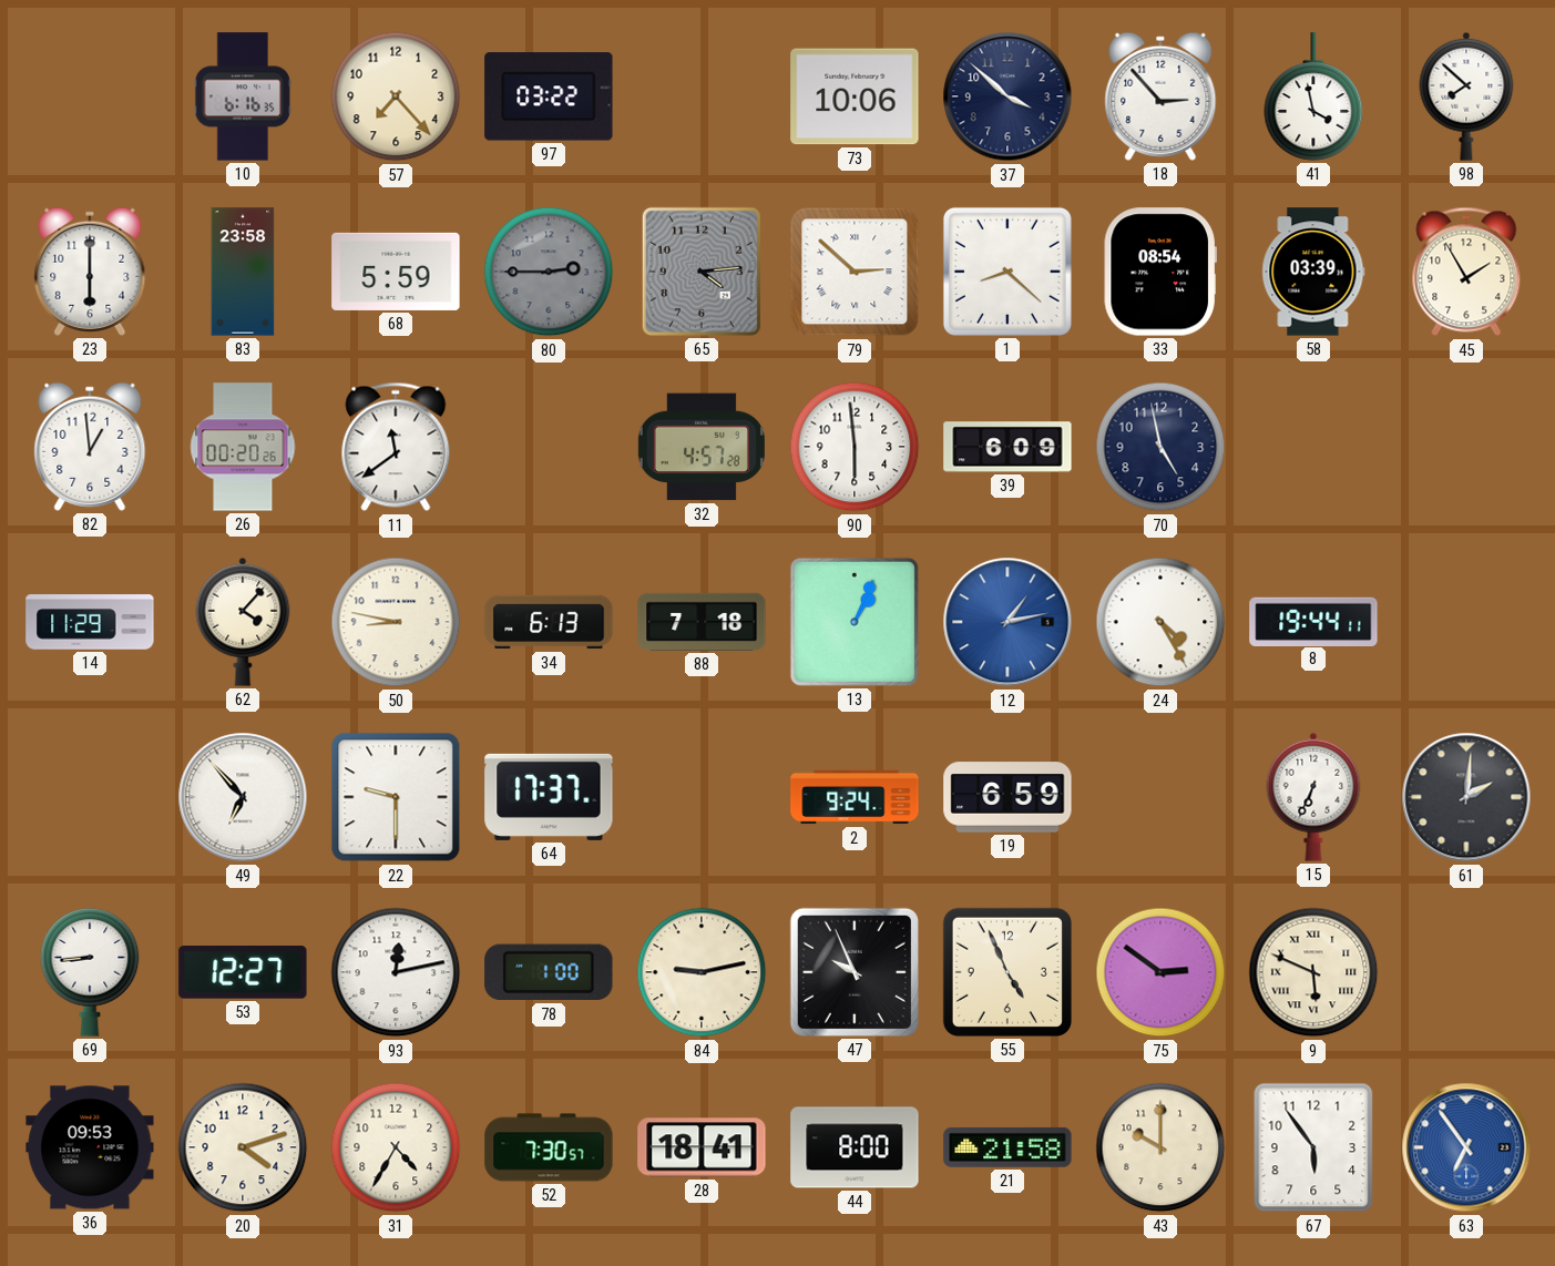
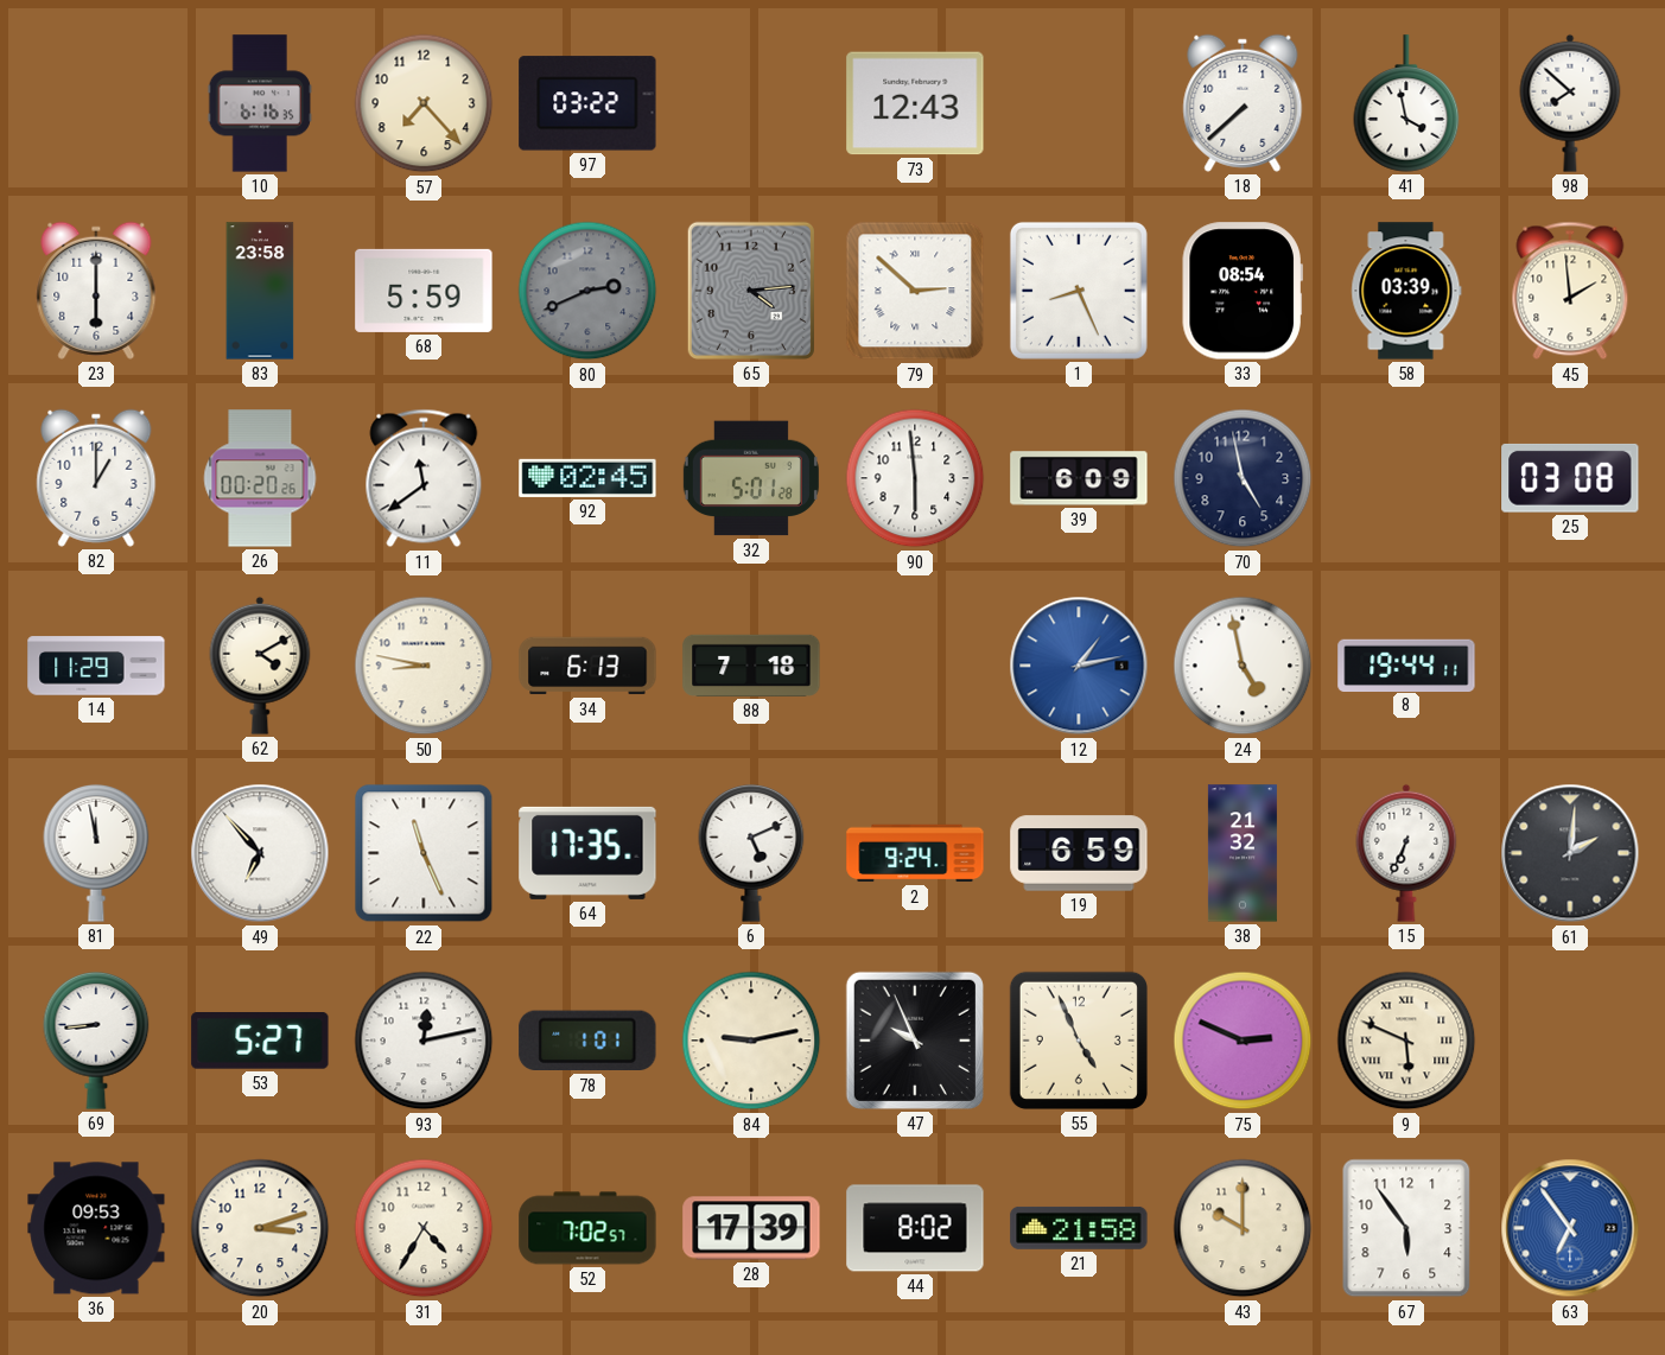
73: 10:06 -> 12:43 (915, 103)
37: 3:52 -> none (1007, 96)
18: 2:53 -> 7:38 (1243, 103)
80: 2:45 -> 2:41 (587, 291)
1: 8:22 -> 8:26 (1079, 291)
45: 1:55 -> 1:59 (1570, 291)
82: 12:59 -> 1:00 (96, 478)
92: none -> 02:45 (587, 478)
32: 4:57 -> 5:01 (751, 478)
25: none -> 03:08 (1570, 478)
62: 4:07 -> 4:10 (260, 666)
13: 1:04 -> none (855, 622)
24: 4:25 -> 4:58 (1243, 666)
81: none -> 11:58 (96, 853)
22: 9:30 -> 11:26 (424, 853)
64: 17:37 -> 17:35 (587, 853)
6: none -> 5:11 (751, 853)
38: none -> 21:32 (1243, 853)
53: 12:27 -> 5:27 (260, 1042)
78: 1:00 -> 1:01 (587, 1041)
75: 2:51 -> 2:49 (1243, 1041)
20: 4:12 -> 3:12 (260, 1228)
52: 7:30 -> 7:02 (587, 1228)
28: 18:41 -> 17:39 (751, 1228)
44: 8:00 -> 8:02 (915, 1228)
